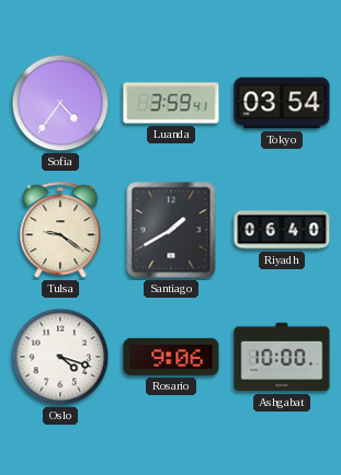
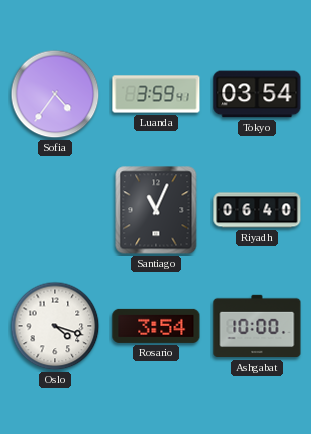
Tulsa: 9:21 -> none (60, 231)
Santiago: 1:40 -> 11:04 (156, 210)
Rosario: 9:06 -> 3:54 (156, 326)
